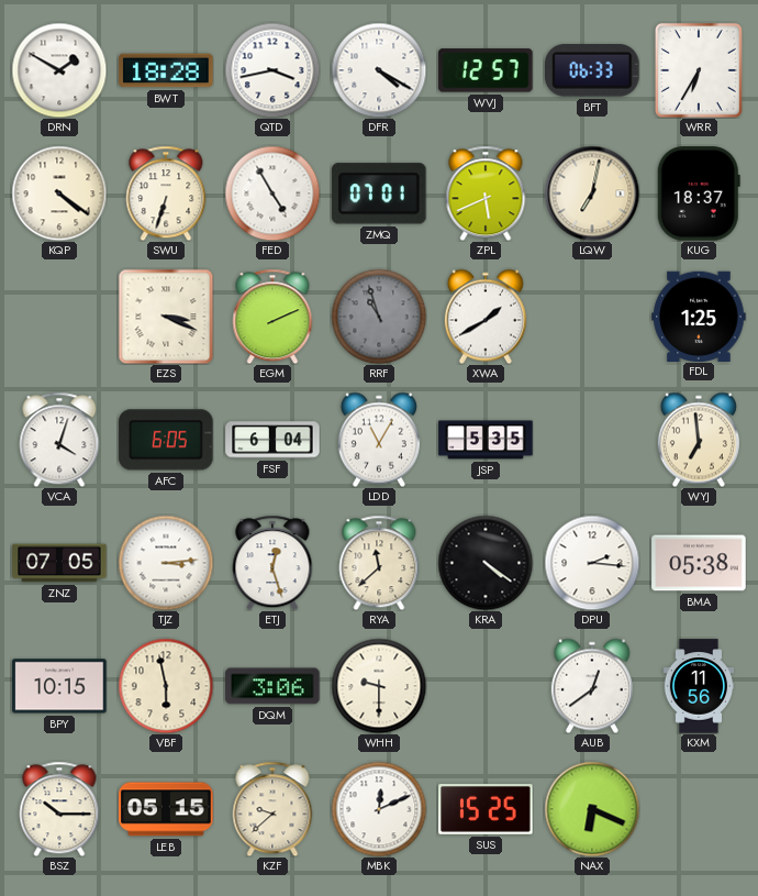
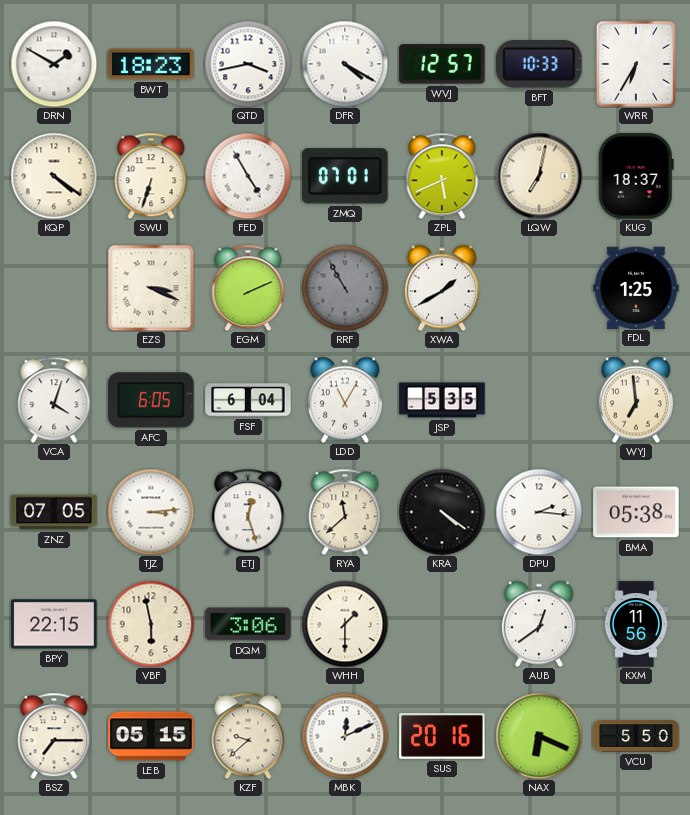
BWT: 18:28 -> 18:23 (151, 64)
BFT: 06:33 -> 10:33 (540, 65)
RRF: 10:57 -> 10:55 (345, 288)
BPY: 10:15 -> 22:15 (54, 624)
WHH: 9:30 -> 1:30 (345, 624)
BSZ: 10:15 -> 7:15 (54, 736)
SUS: 15:25 -> 20:16 (442, 736)
VCU: none -> 5:50 (636, 736)
